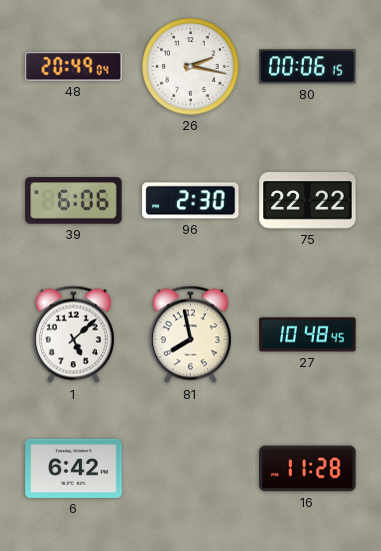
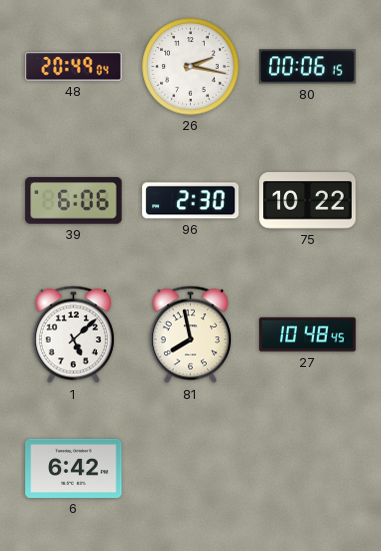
75: 22:22 -> 10:22 (308, 201)
16: 11:28 -> none (308, 469)
